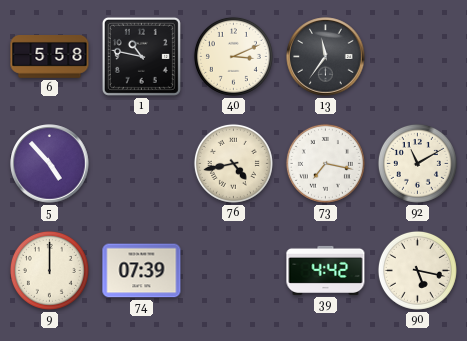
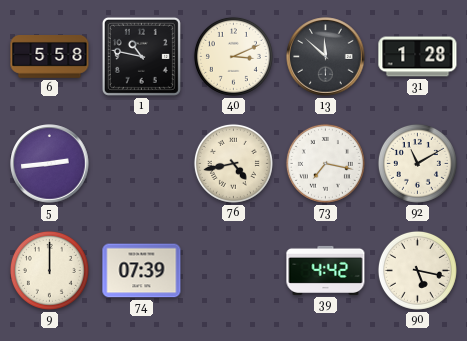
13: 11:36 -> 11:52 (326, 57)
31: none -> 1:28 (418, 57)
5: 4:53 -> 2:44 (50, 164)
